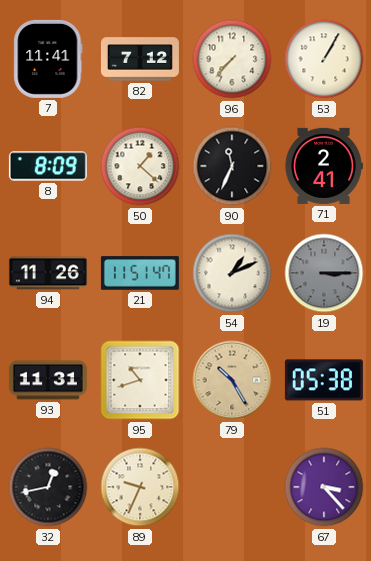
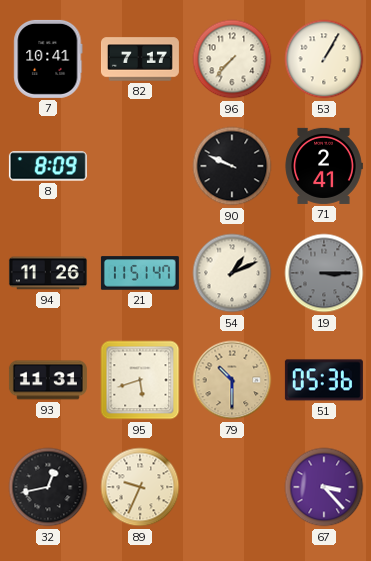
7: 11:41 -> 10:41 (48, 59)
82: 7:12 -> 7:17 (140, 59)
50: 1:22 -> none (140, 166)
90: 11:34 -> 9:49 (232, 166)
95: 10:42 -> 5:42 (140, 380)
79: 10:25 -> 10:30 (232, 380)
51: 05:38 -> 05:36 (324, 380)
